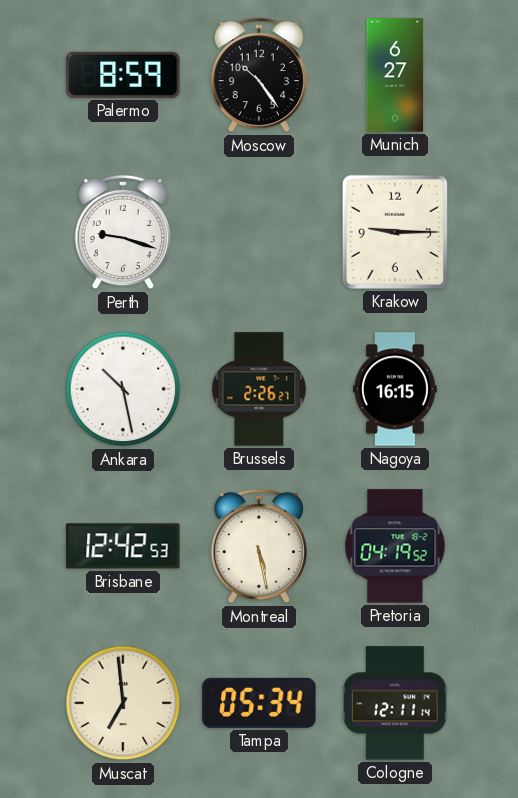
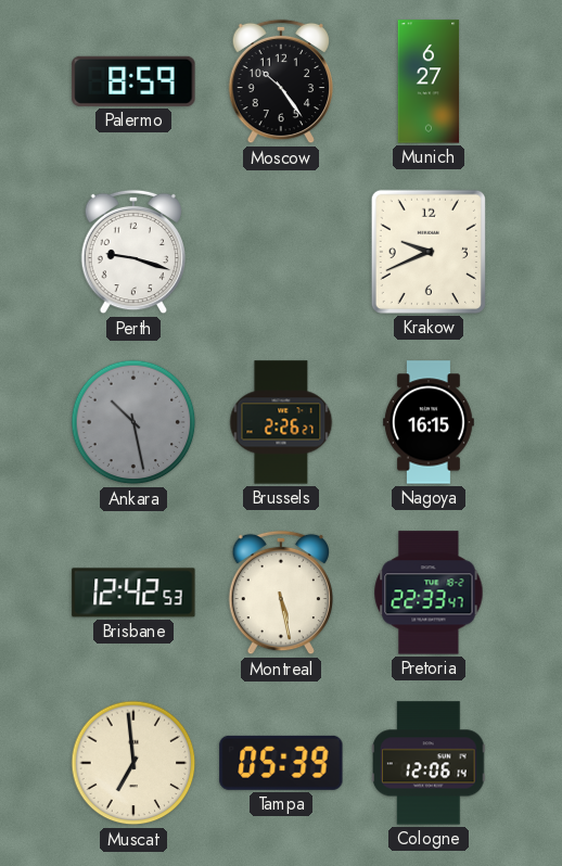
Krakow: 9:15 -> 9:41 (429, 252)
Ankara dial: white -> grey (133, 422)
Pretoria: 04:19 -> 22:33 (429, 593)
Tampa: 05:34 -> 05:39 (281, 763)
Cologne: 12:11 -> 12:06 (430, 763)
